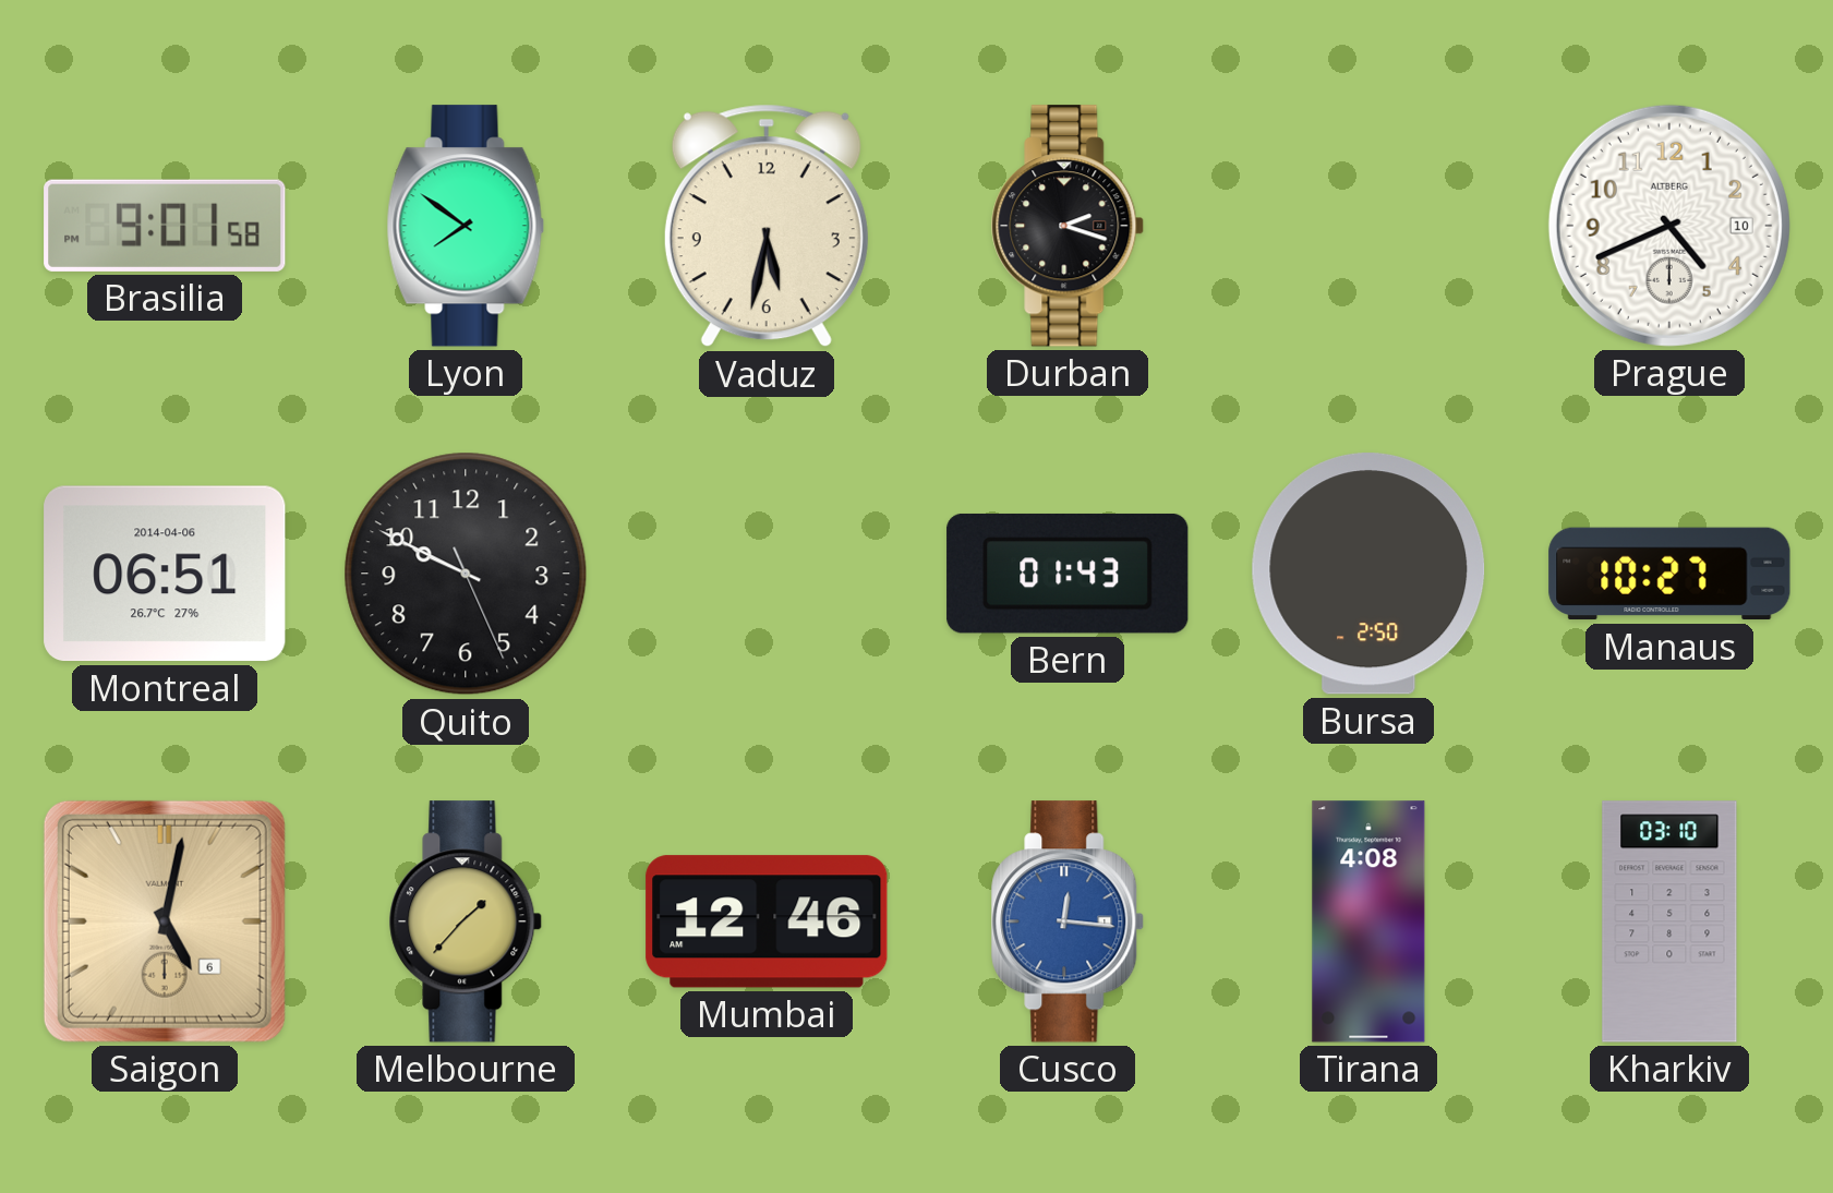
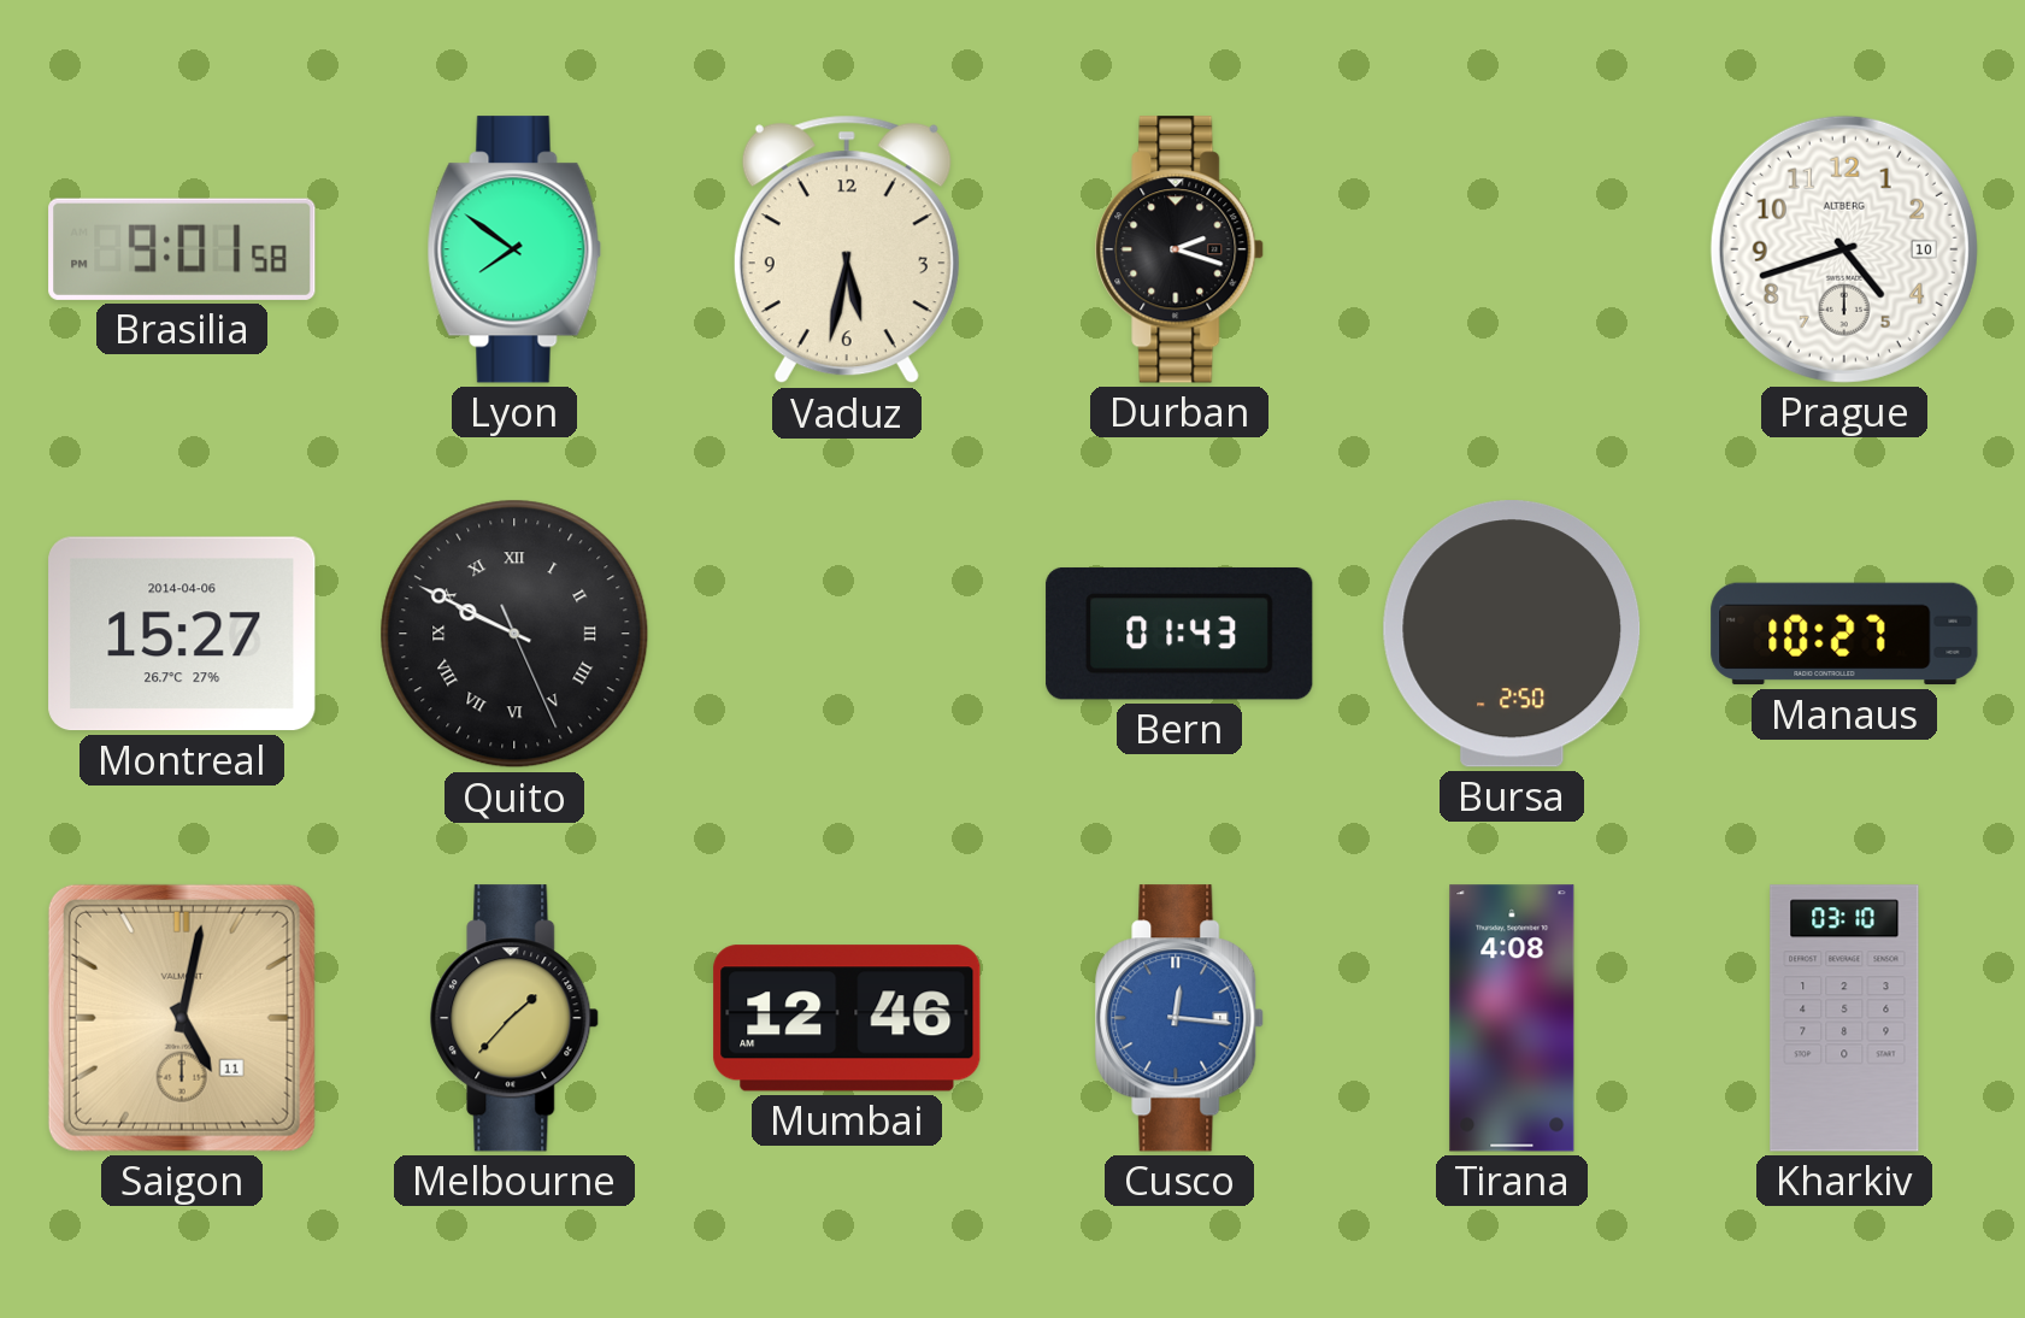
Prague: 4:41 -> 4:42 (1844, 249)
Montreal: 06:51 -> 15:27 (182, 634)
Quito numerals: Arabic -> Roman (514, 634)
Saigon date: 6 -> 11 (182, 1018)
